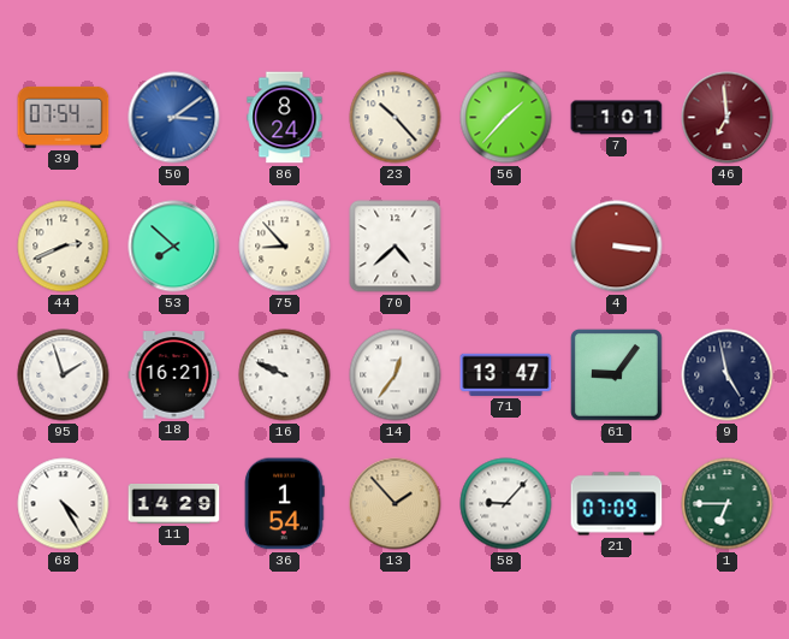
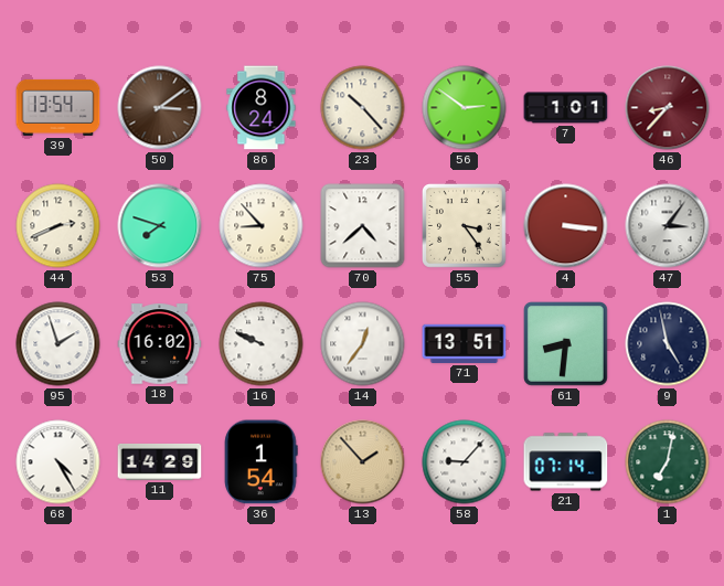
39: 07:54 -> 13:54 (58, 107)
50 dial: blue -> brown (160, 108)
56: 1:37 -> 2:51 (465, 108)
46: 6:59 -> 8:37 (668, 108)
53: 7:52 -> 7:48 (160, 226)
55: none -> 3:24 (465, 226)
47: none -> 3:06 (668, 226)
18: 16:21 -> 16:02 (160, 344)
71: 13:47 -> 13:51 (465, 343)
61: 9:06 -> 8:31 (566, 344)
21: 07:09 -> 07:14 (566, 462)
1: 6:45 -> 7:02 (668, 462)
